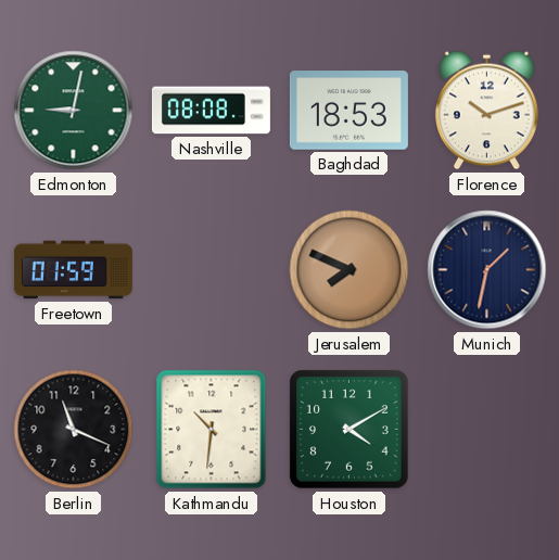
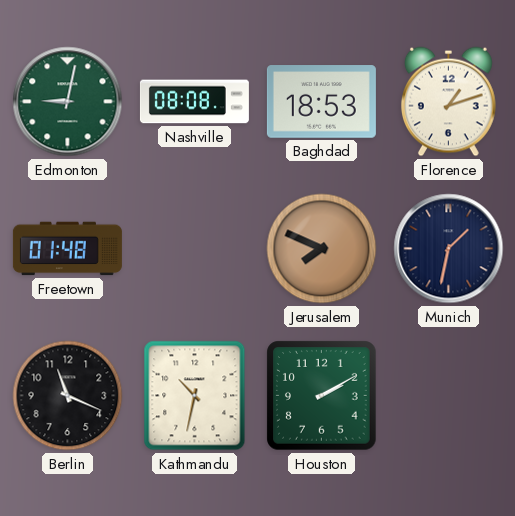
Florence: 10:12 -> 1:12 (448, 102)
Freetown: 01:59 -> 01:48 (67, 249)
Kathmandu: 10:31 -> 10:32 (195, 396)
Houston: 4:10 -> 2:10 (322, 396)
